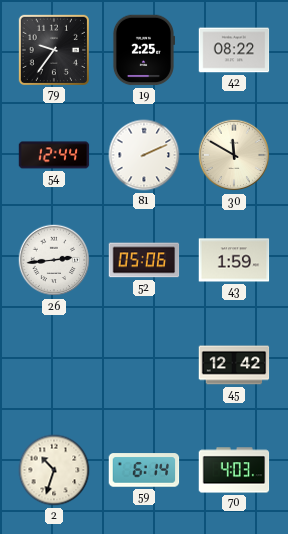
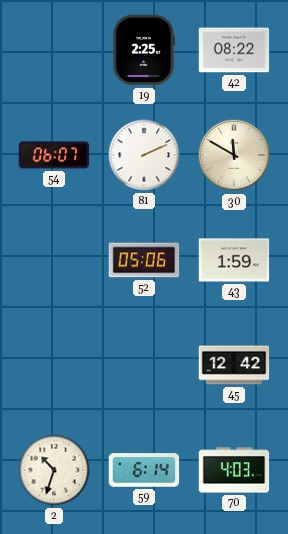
79: 9:36 -> none (53, 49)
54: 12:44 -> 06:07 (54, 155)
26: 2:44 -> none (54, 260)
